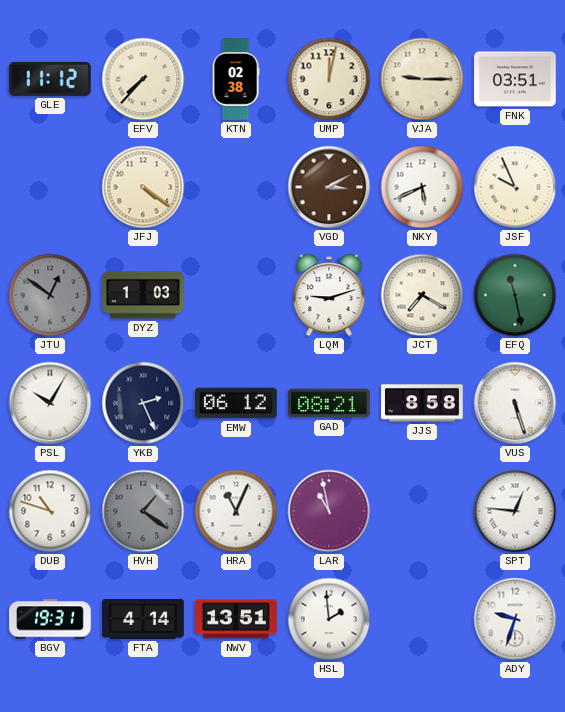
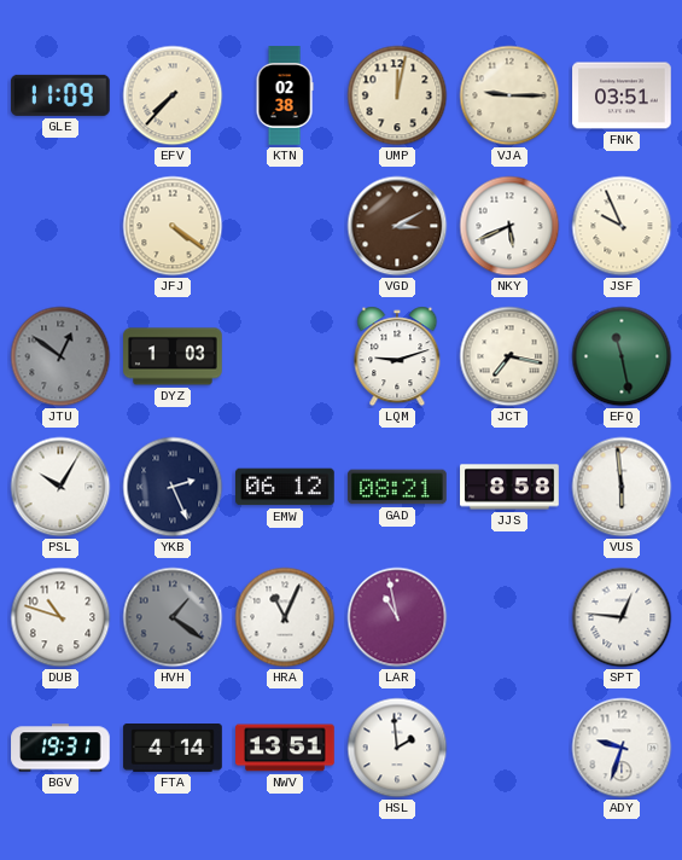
GLE: 11:12 -> 11:09 (62, 95)
JCT: 7:20 -> 7:17 (509, 356)
VUS: 5:27 -> 5:59 (622, 487)
